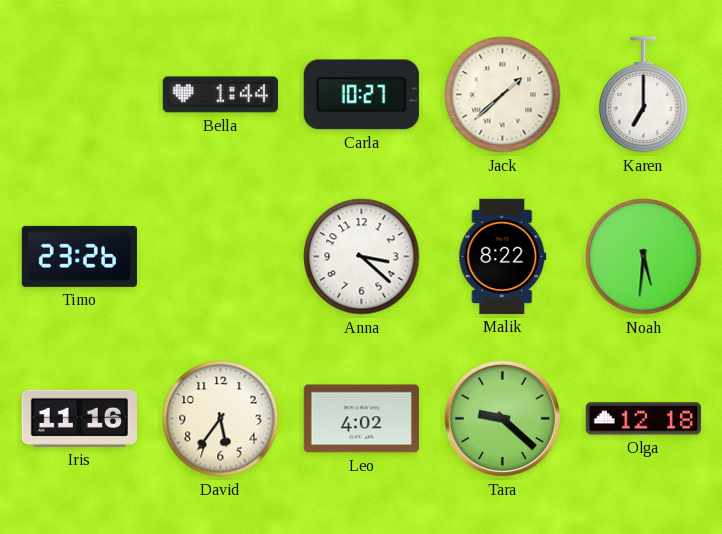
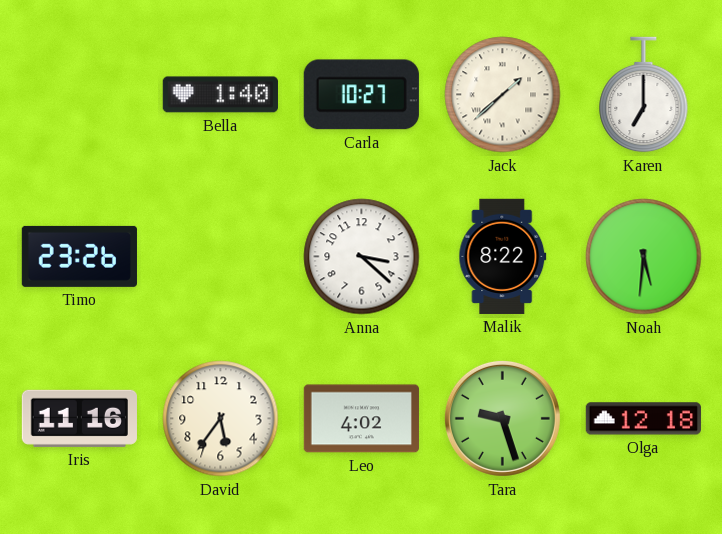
Bella: 1:44 -> 1:40 (220, 95)
Tara: 9:22 -> 9:27 (502, 418)
